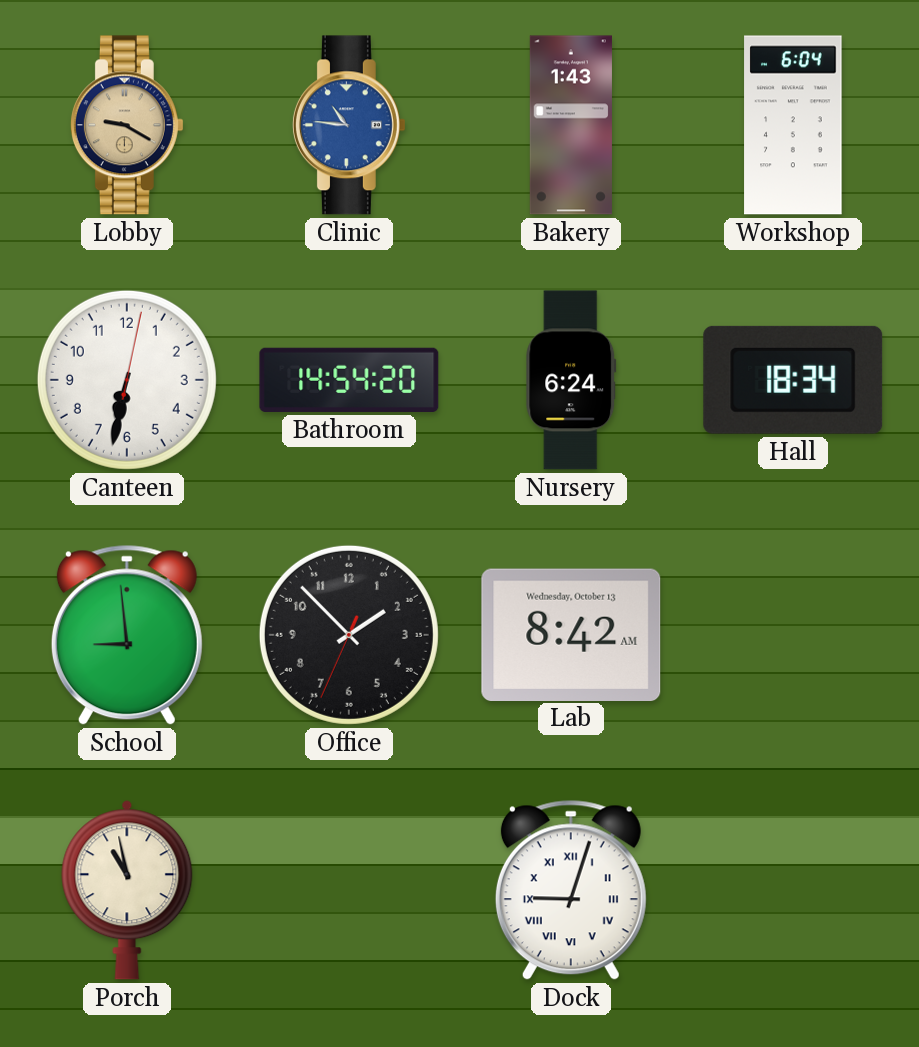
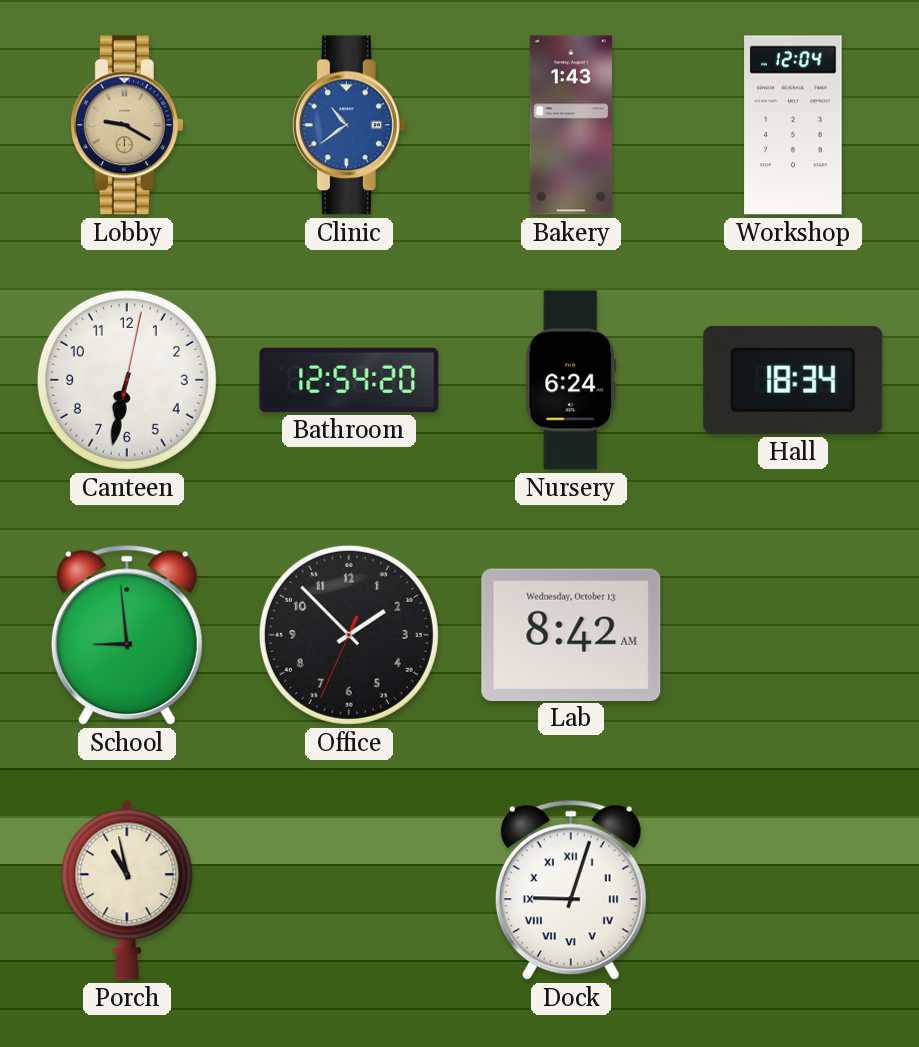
Clinic: 10:46 -> 10:39 (349, 125)
Workshop: 6:04 -> 12:04 (793, 125)
Bathroom: 14:54 -> 12:54 (349, 380)
